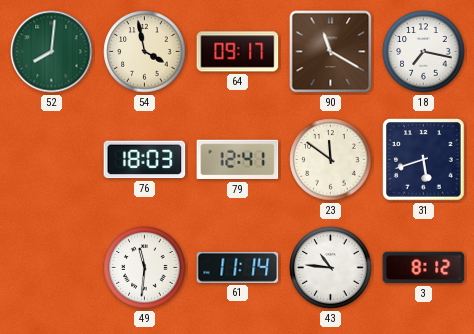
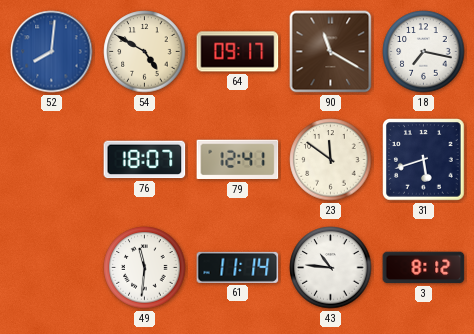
52 dial: green -> blue (52, 52)
54: 3:58 -> 4:50 (145, 52)
76: 18:03 -> 18:07 (145, 160)
